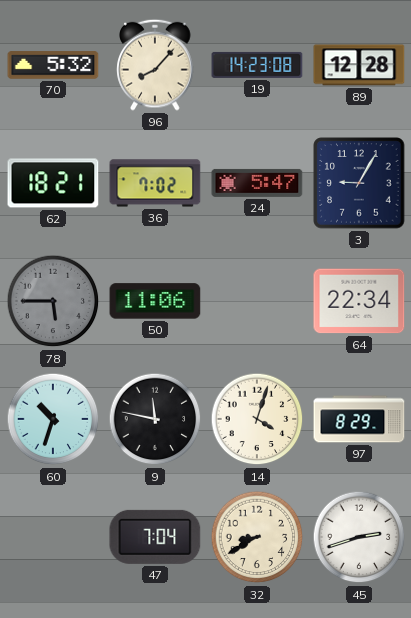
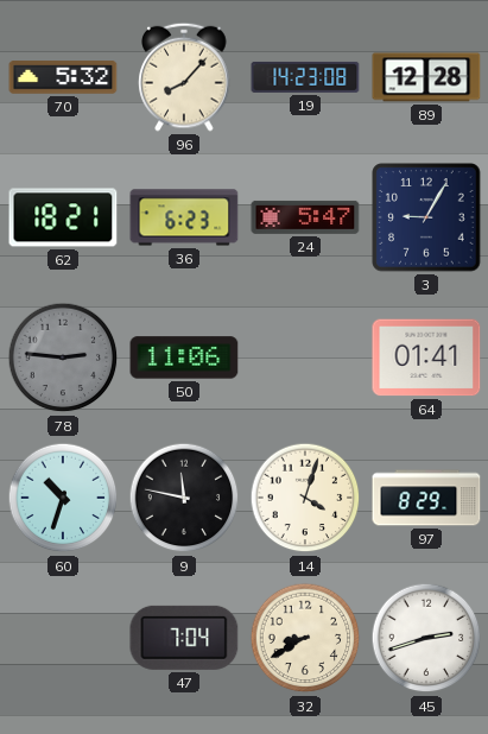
36: 7:02 -> 6:23 (184, 217)
78: 5:45 -> 2:46 (63, 357)
64: 22:34 -> 01:41 (426, 357)
